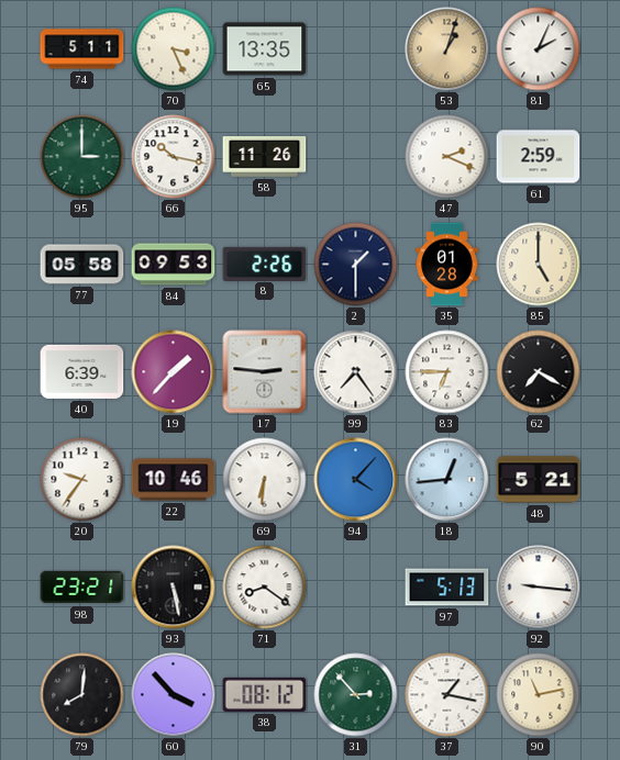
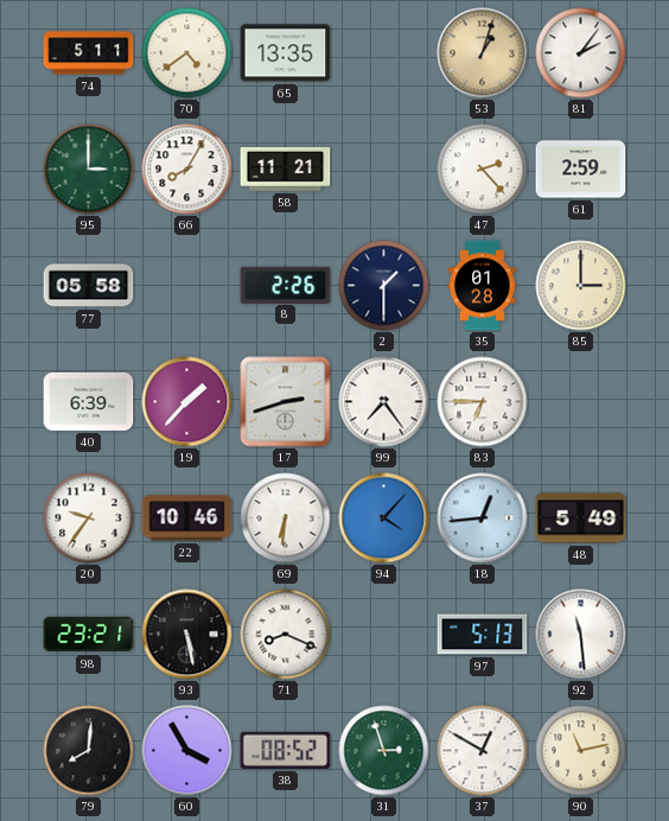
70: 3:26 -> 4:39 (187, 53)
81: 2:04 -> 2:06 (581, 53)
66: 10:17 -> 8:05 (187, 170)
58: 11:26 -> 11:21 (286, 170)
47: 2:19 -> 2:23 (483, 170)
84: 09:53 -> none (174, 265)
85: 5:00 -> 3:00 (581, 286)
17: 2:46 -> 2:42 (286, 402)
62: 7:20 -> none (539, 372)
48: 5:21 -> 5:49 (581, 518)
71: 8:21 -> 8:19 (286, 635)
92: 9:16 -> 11:29 (581, 635)
60: 3:53 -> 3:55 (187, 751)
38: 08:12 -> 08:52 (286, 750)
31: 2:53 -> 2:57 (384, 751)
37: 1:17 -> 12:50 (483, 751)
